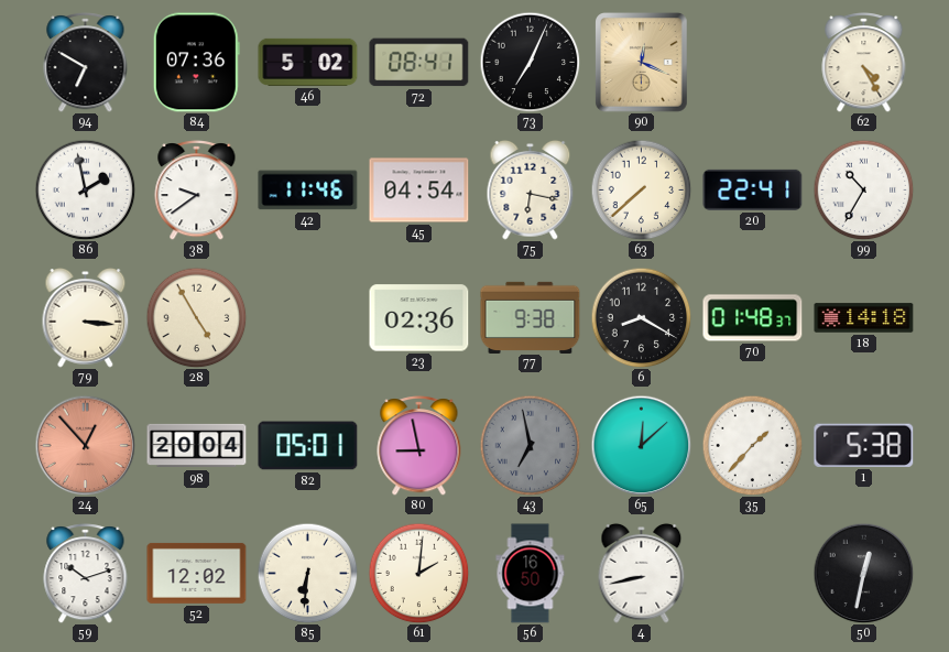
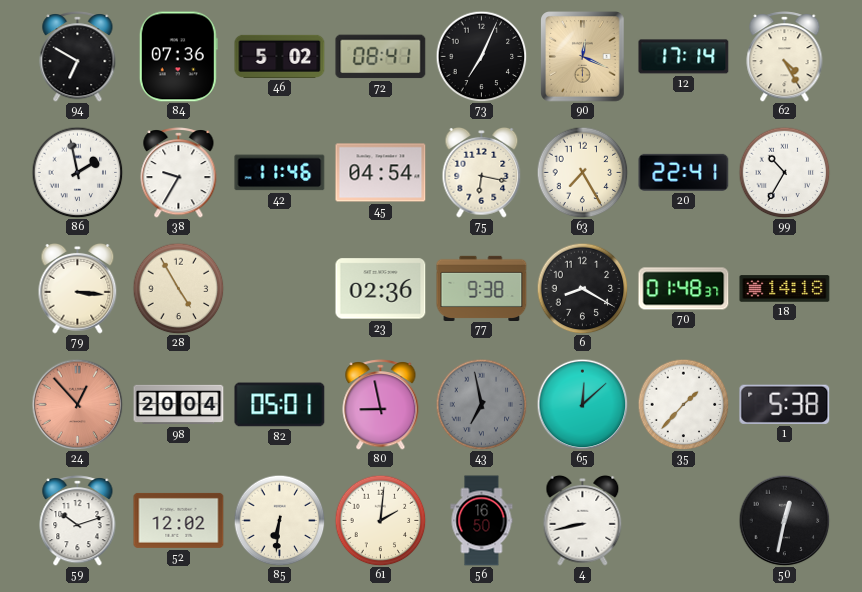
12: none -> 17:14 (684, 57)
38: 9:39 -> 9:35 (179, 173)
63: 7:38 -> 7:25 (582, 172)
